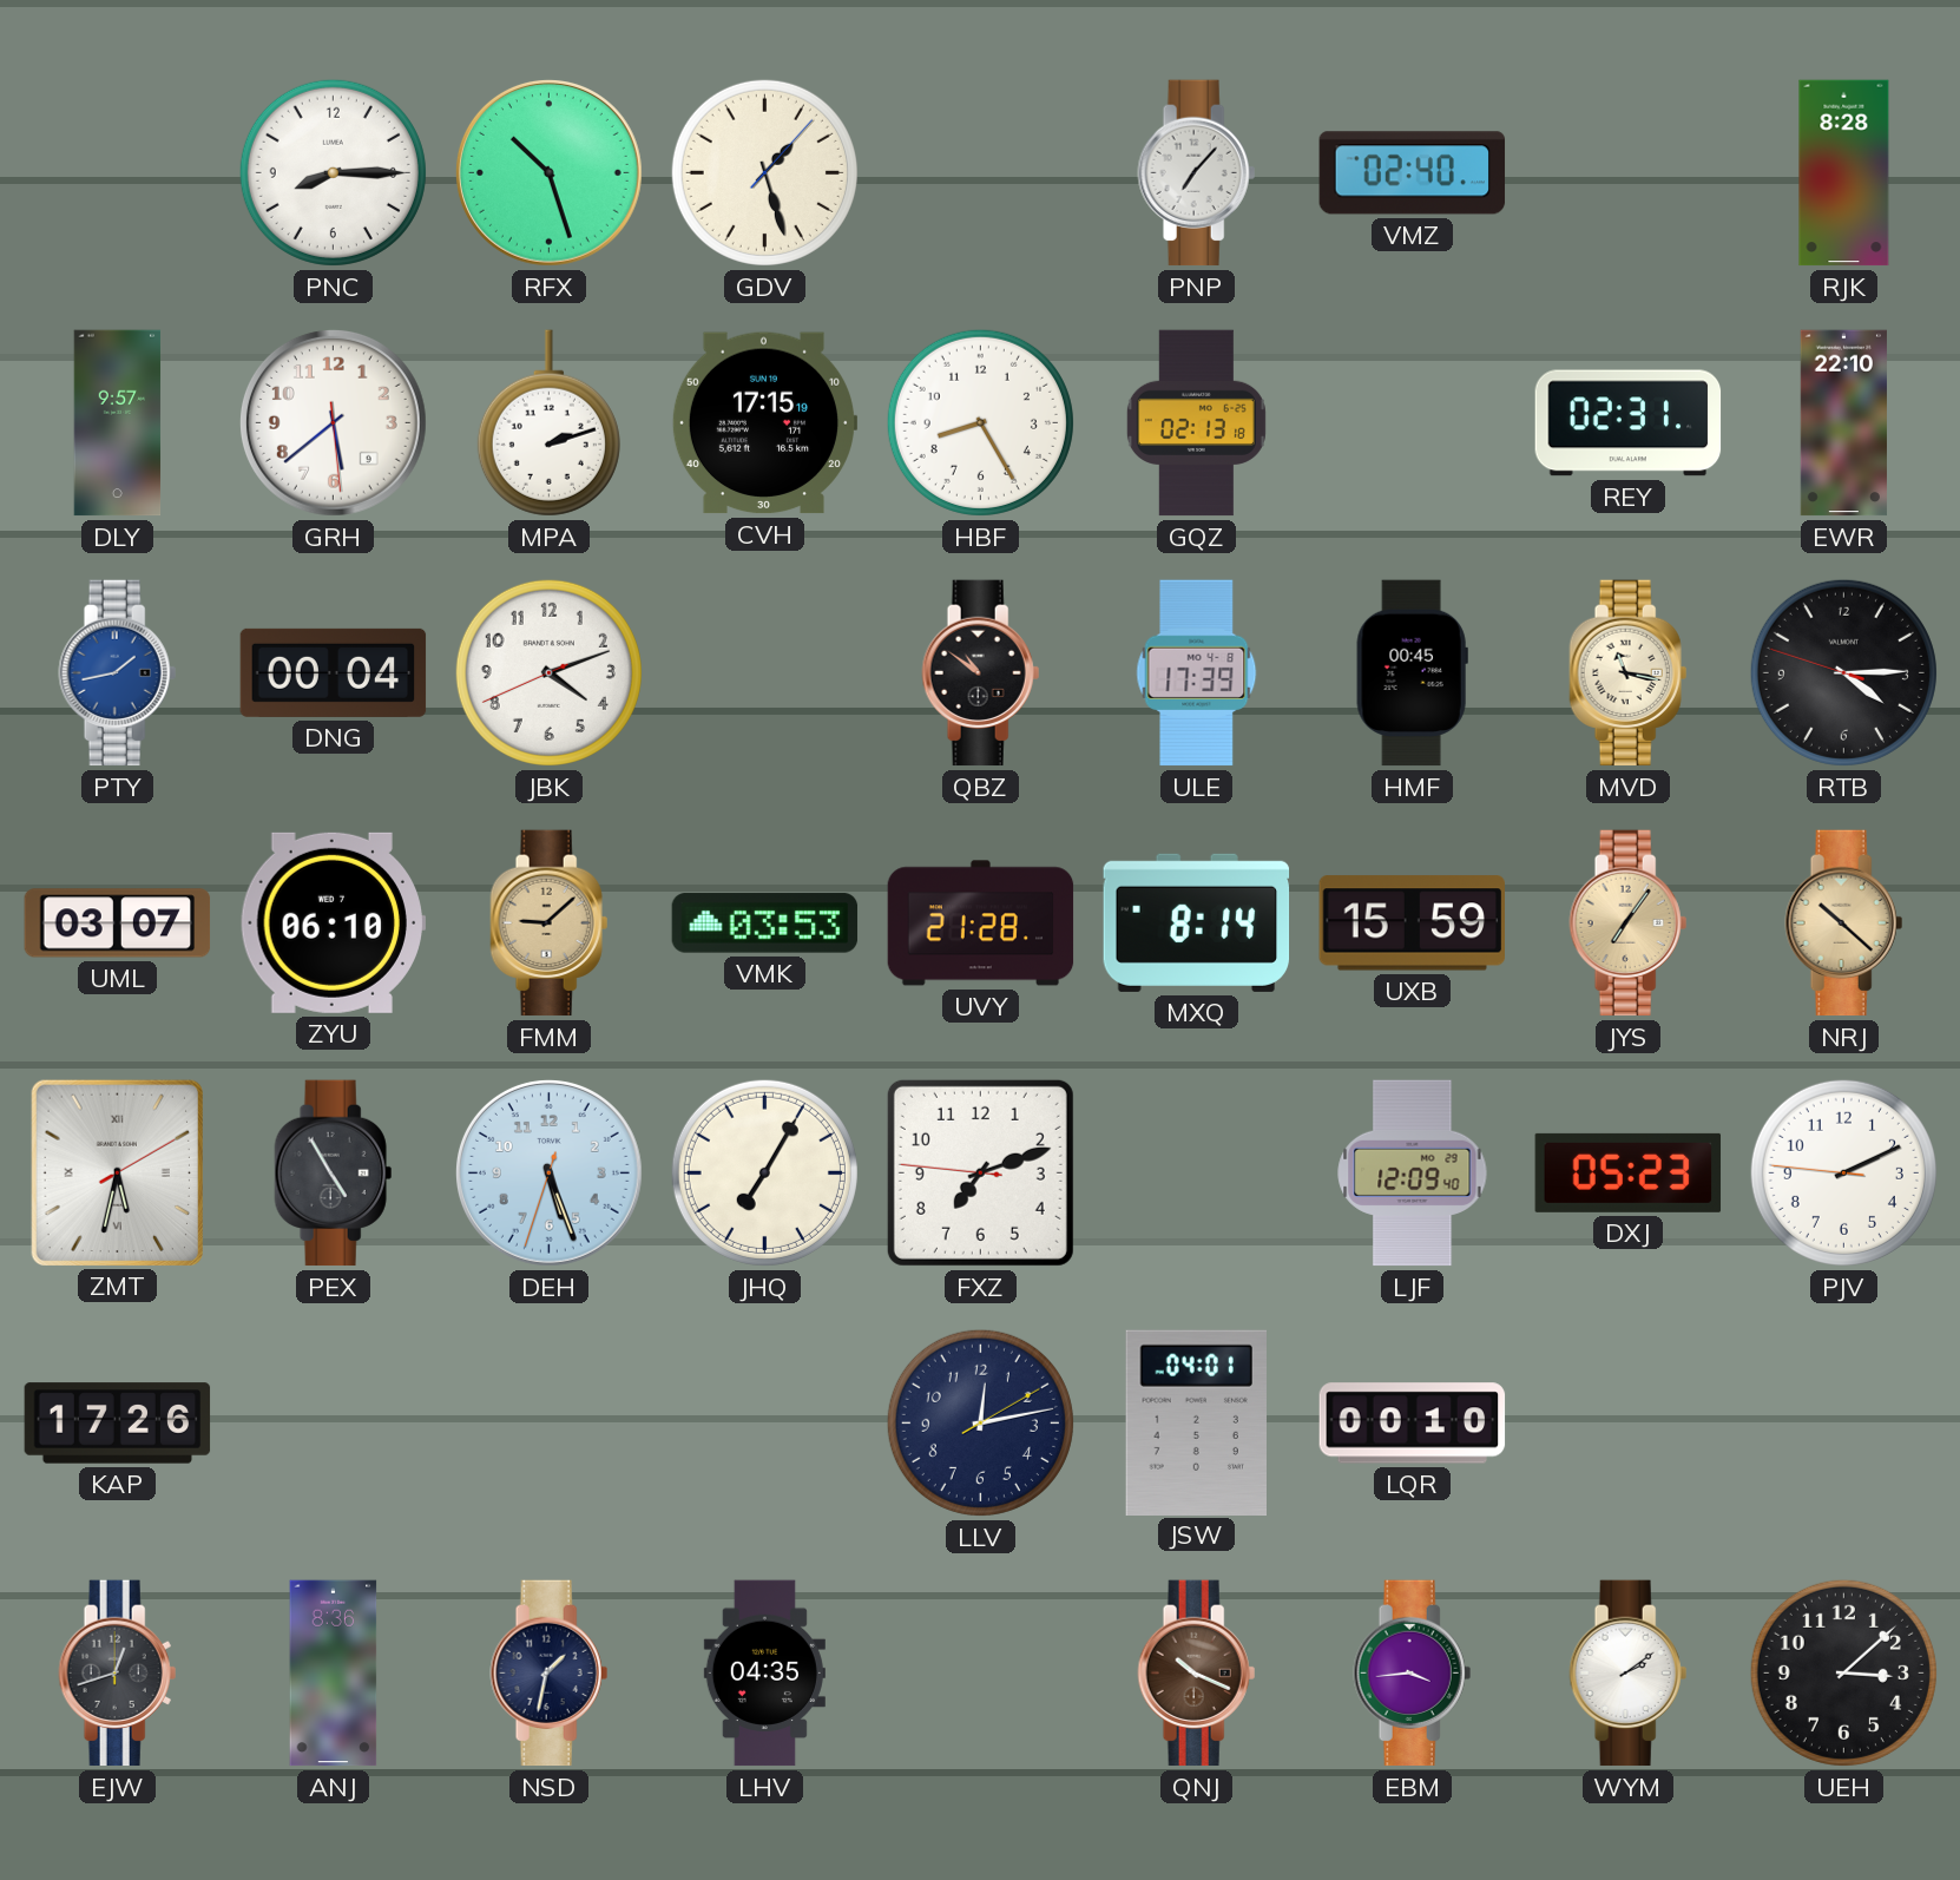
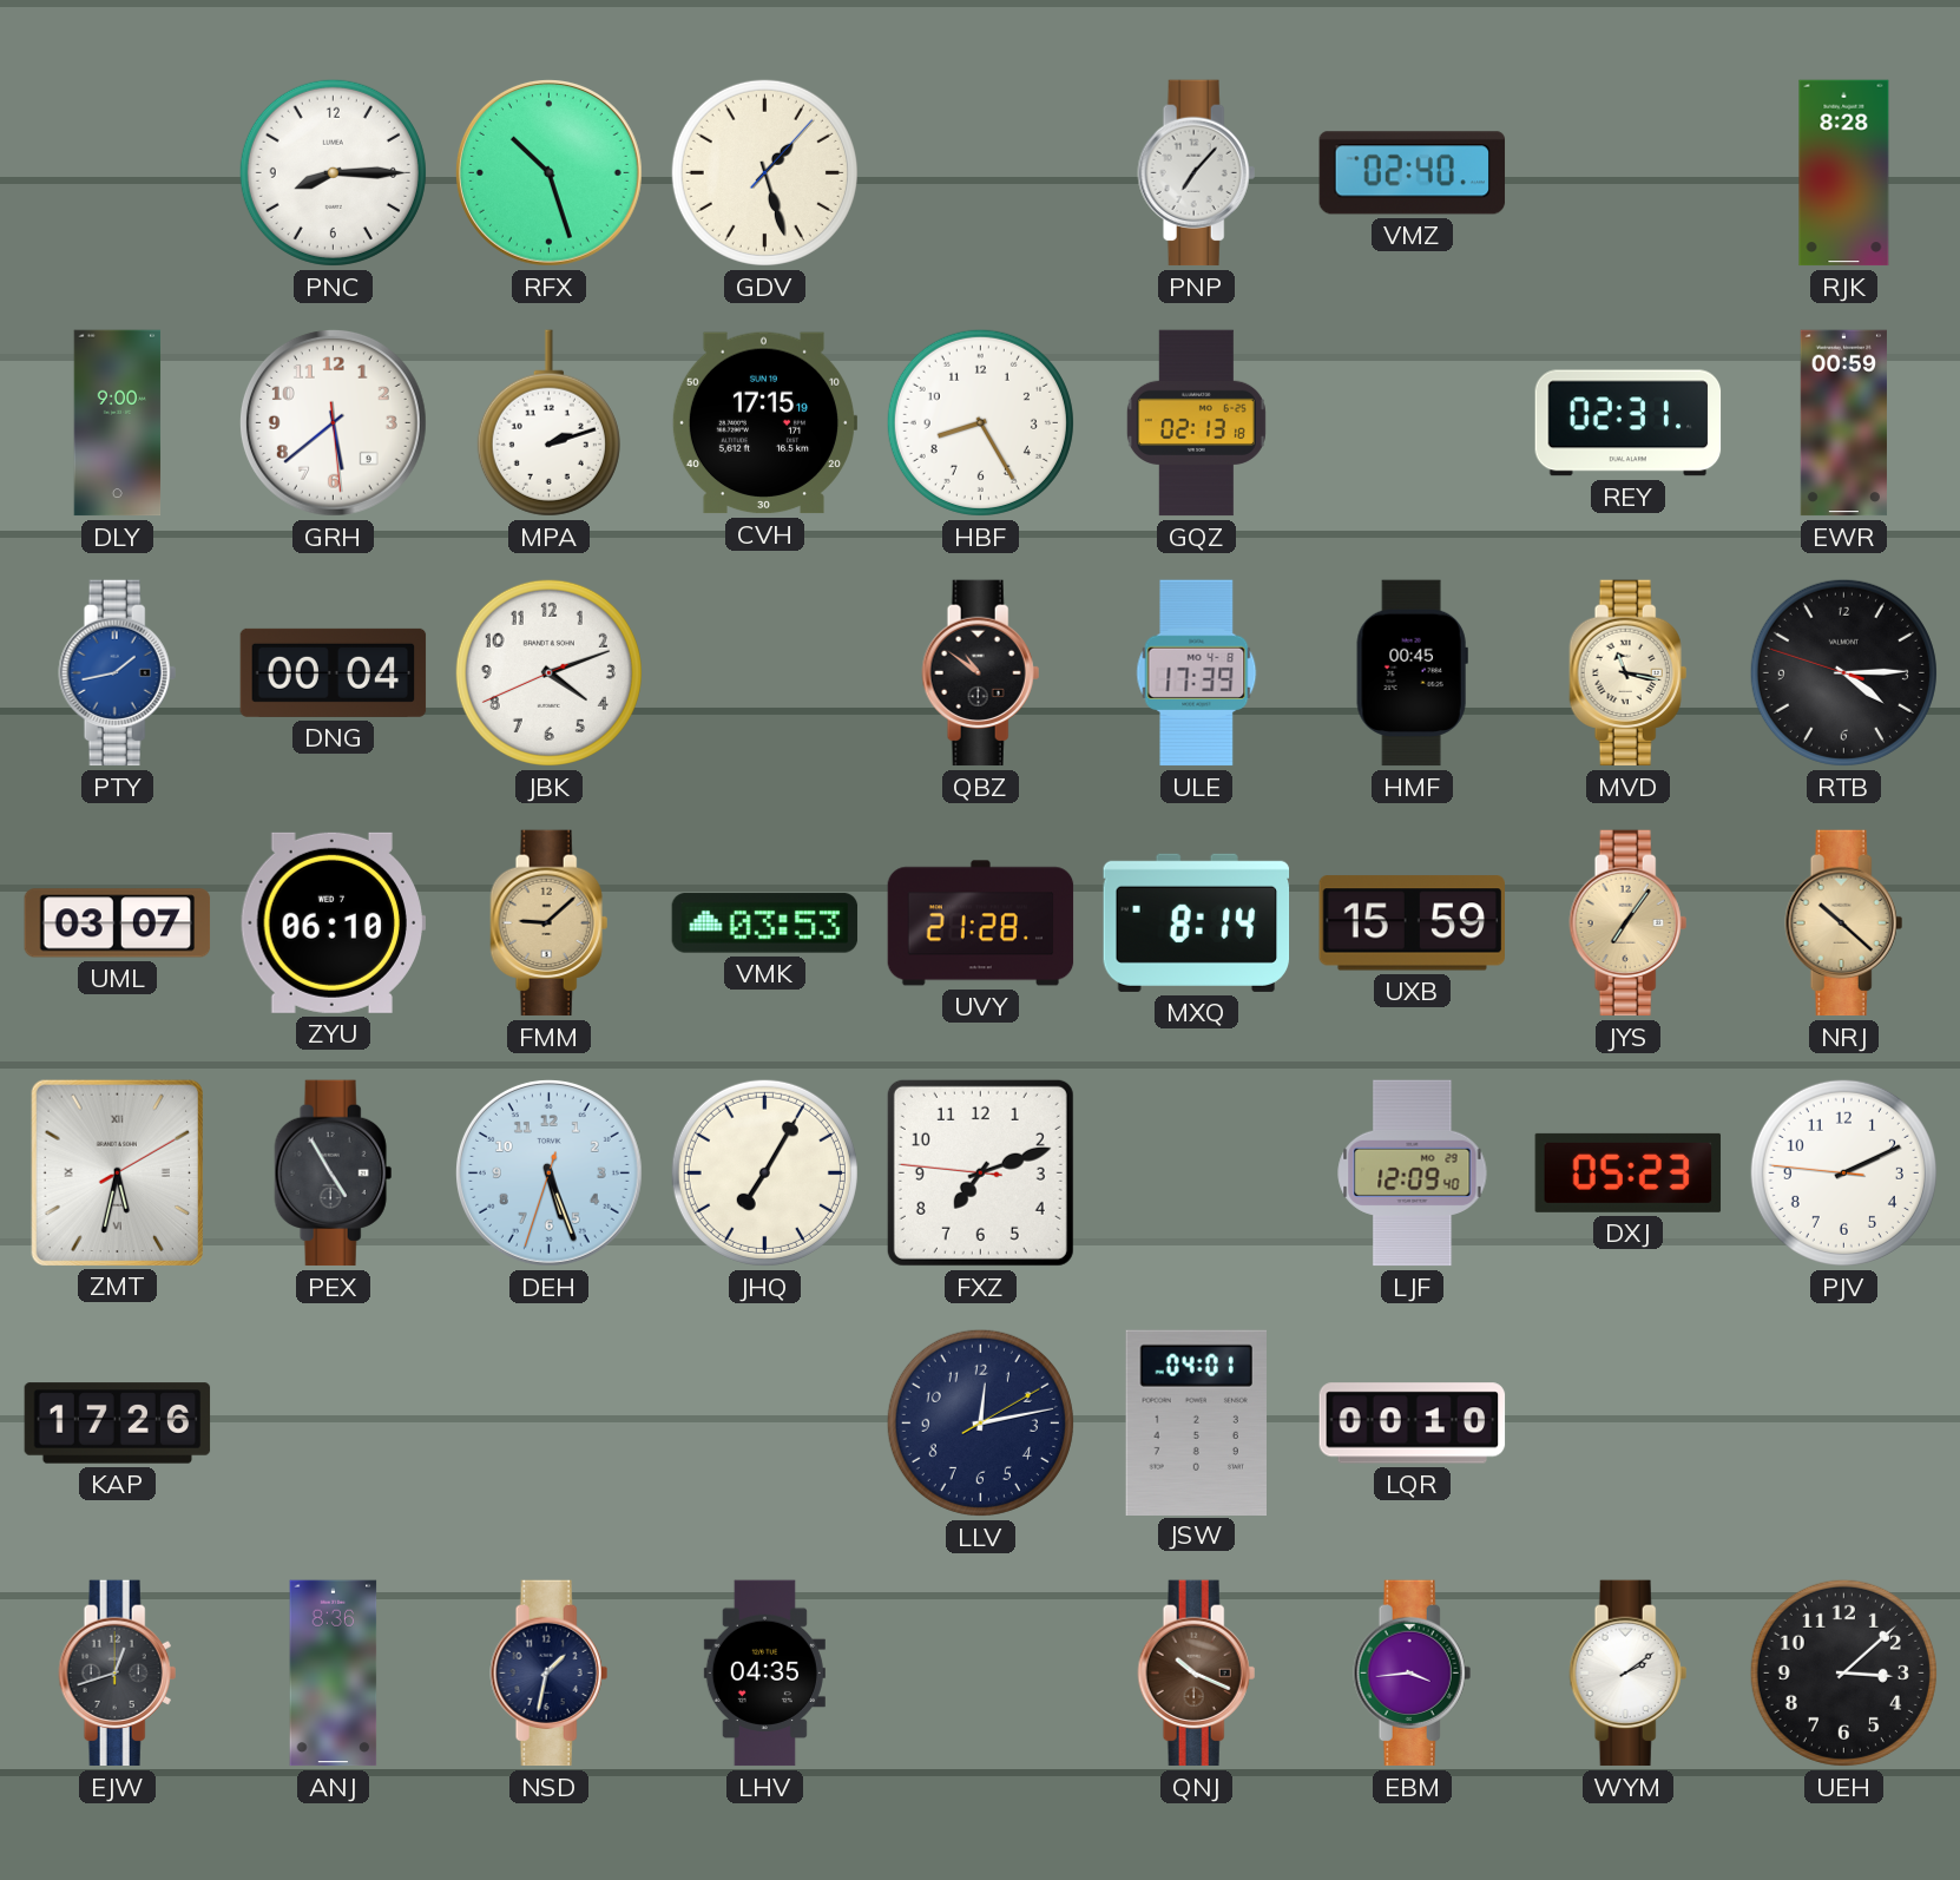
DLY: 9:57 -> 9:00 (118, 423)
EWR: 22:10 -> 00:59 (1843, 423)
